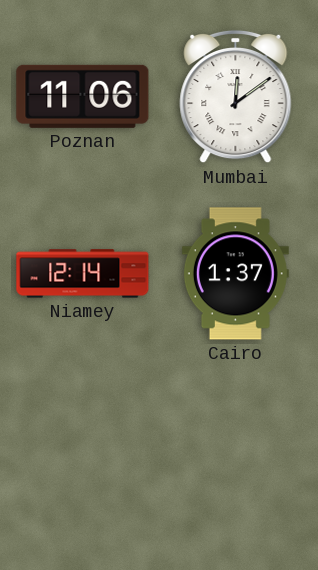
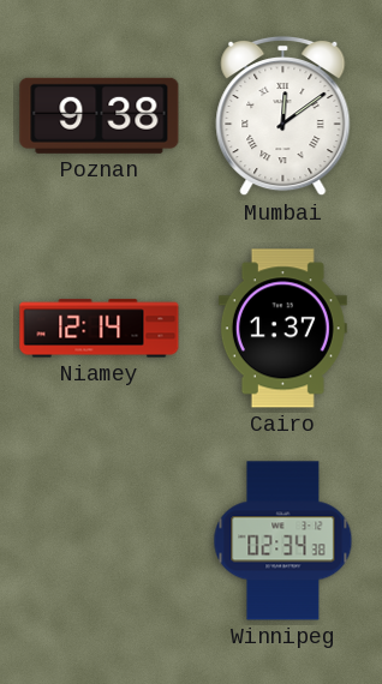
Poznan: 11:06 -> 9:38 (100, 115)
Winnipeg: none -> 02:34 (283, 541)
